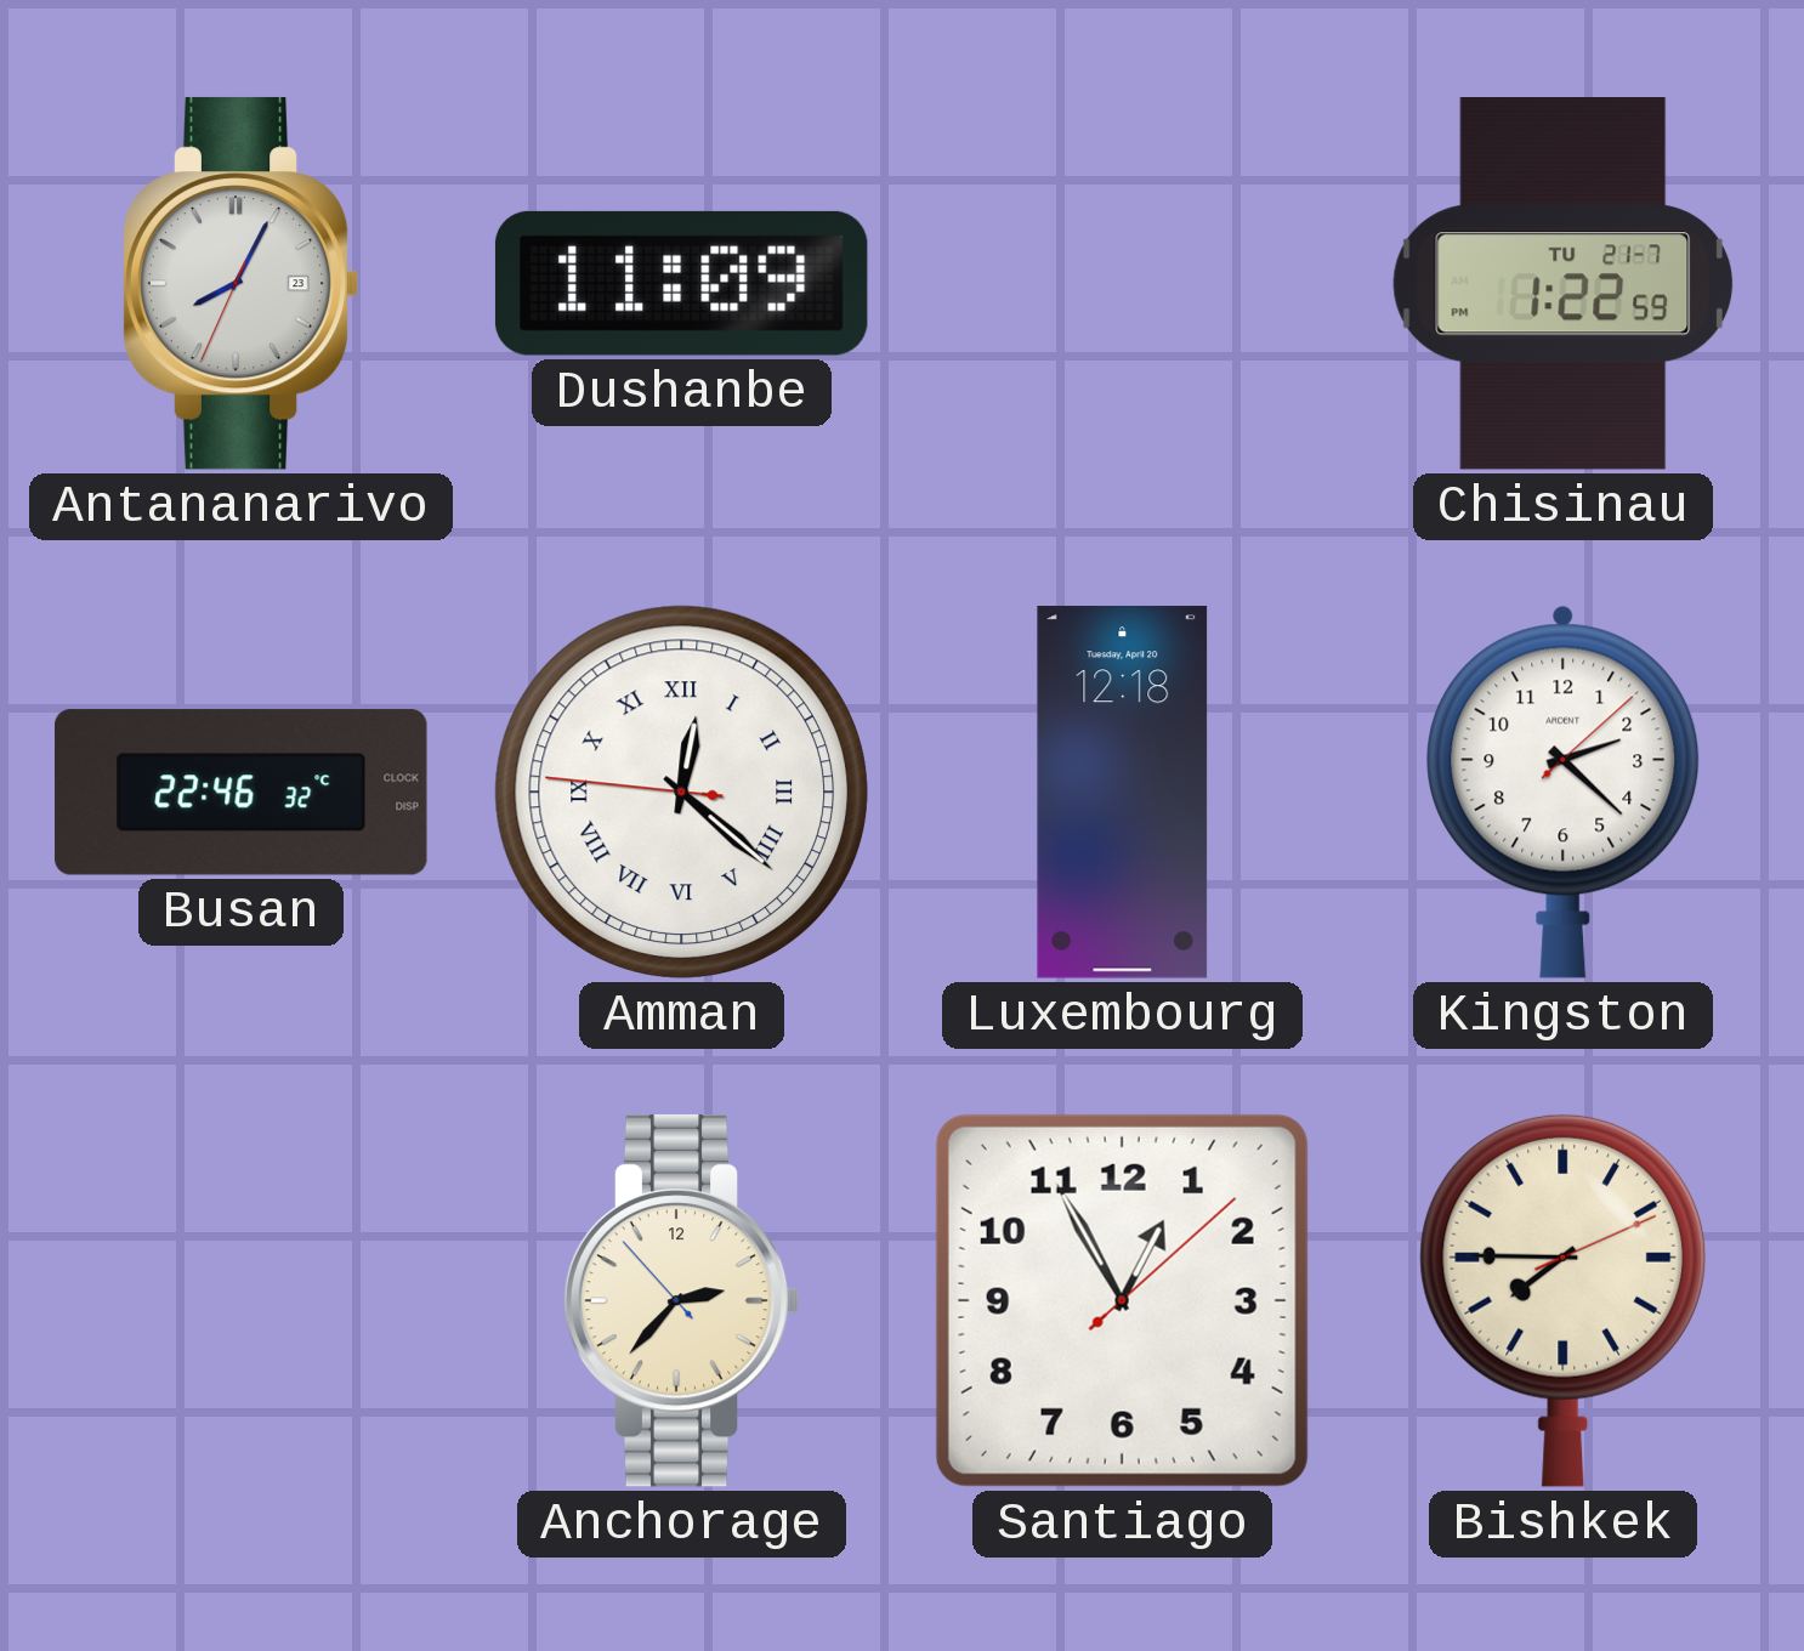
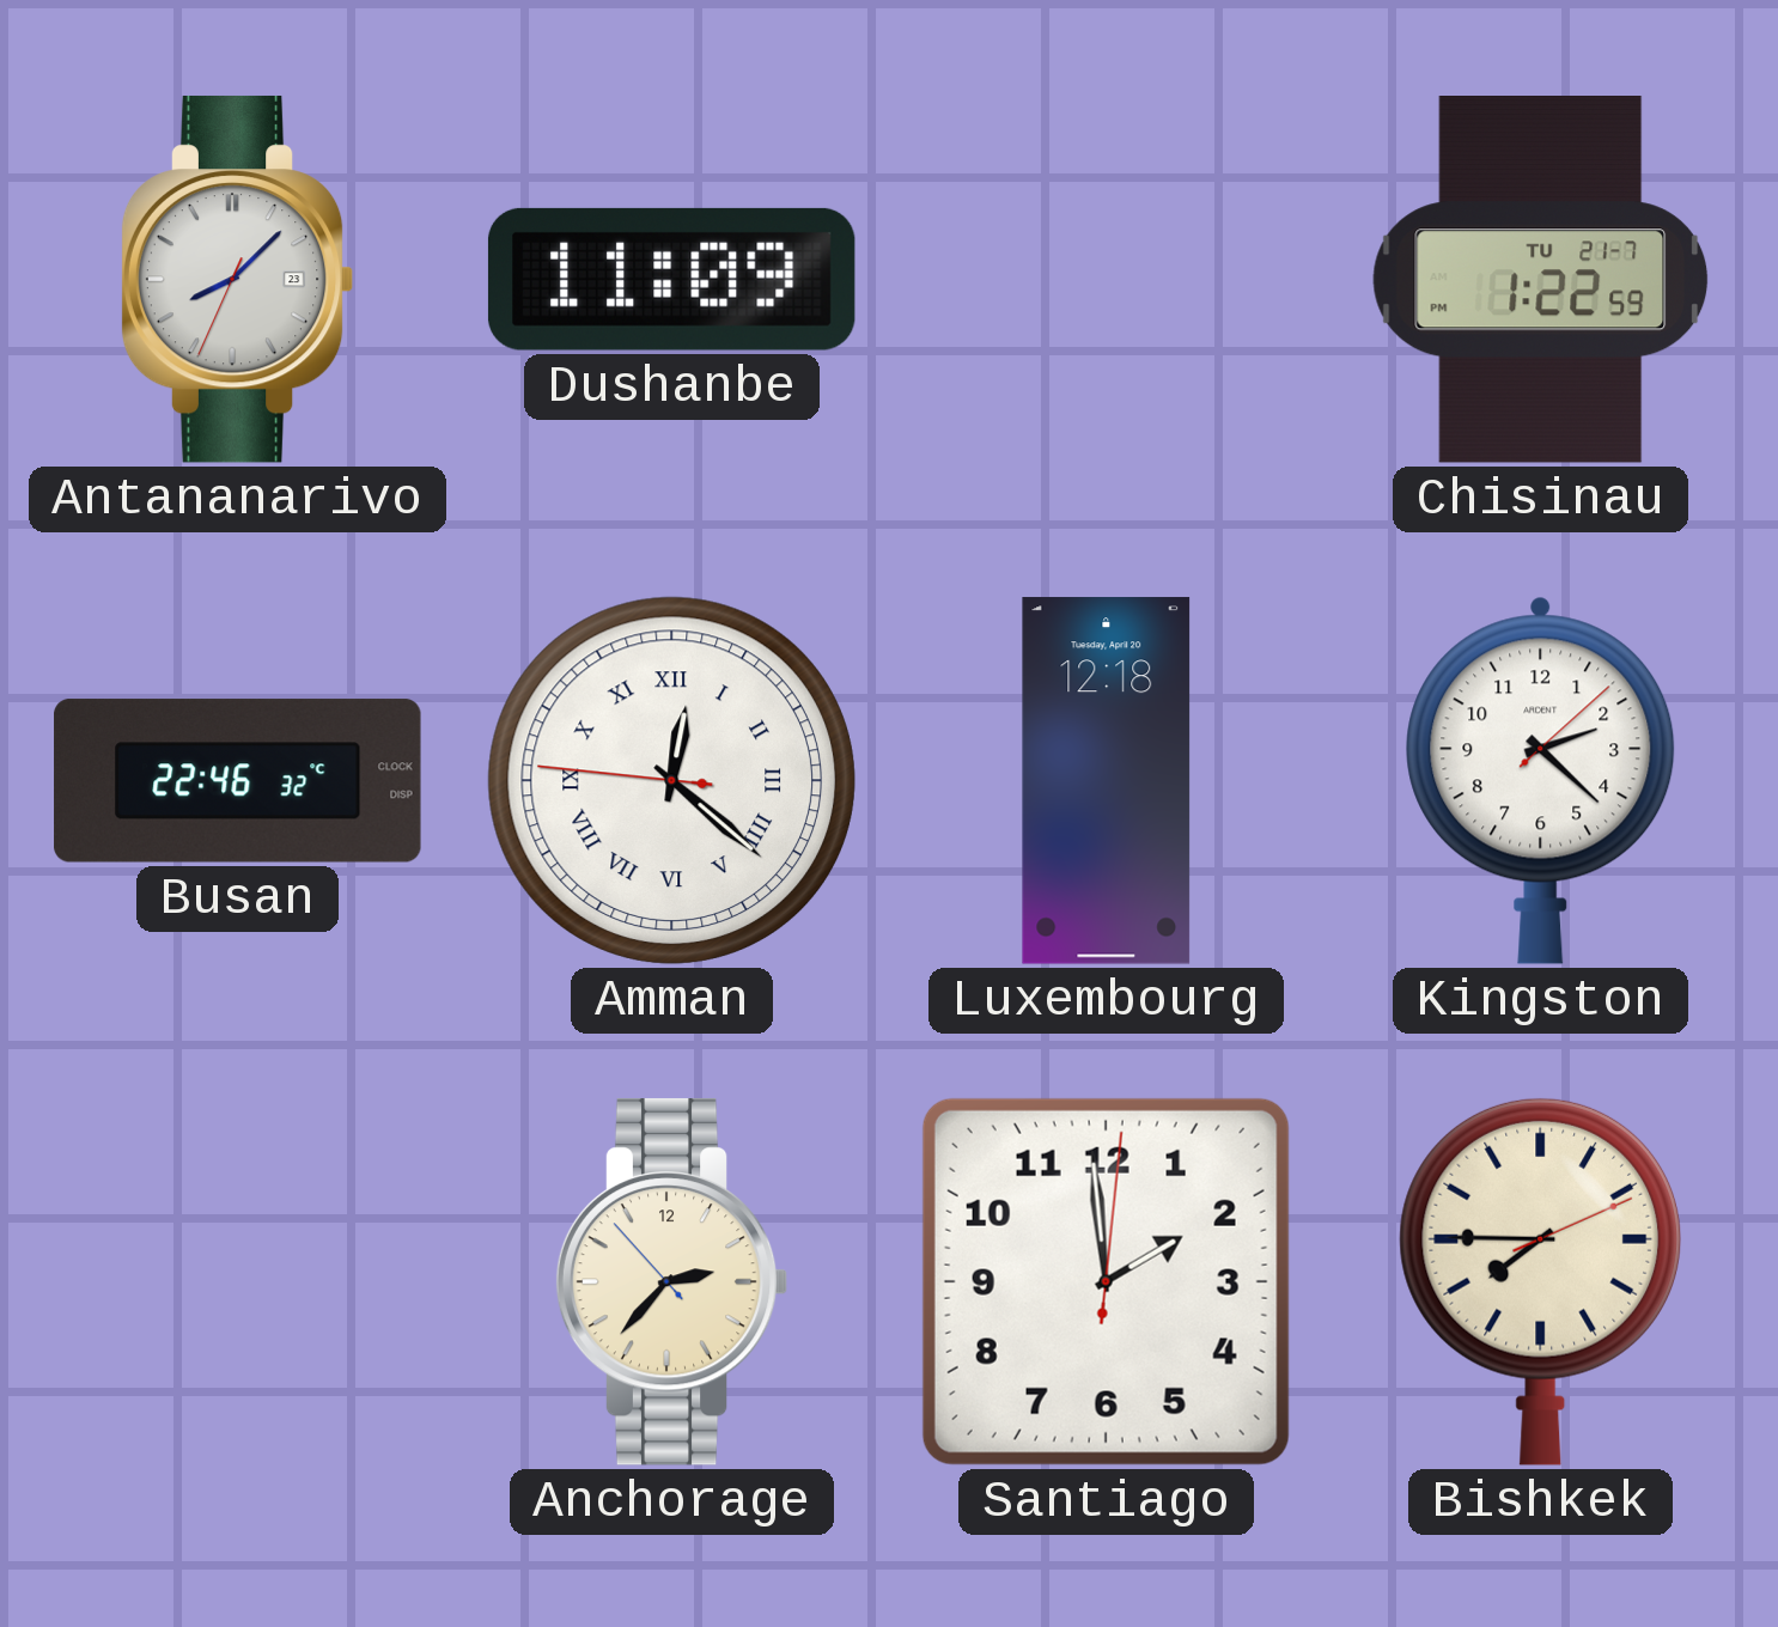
Antananarivo: 8:04 -> 8:07 (237, 279)
Santiago: 12:55 -> 1:59 (1106, 1281)
